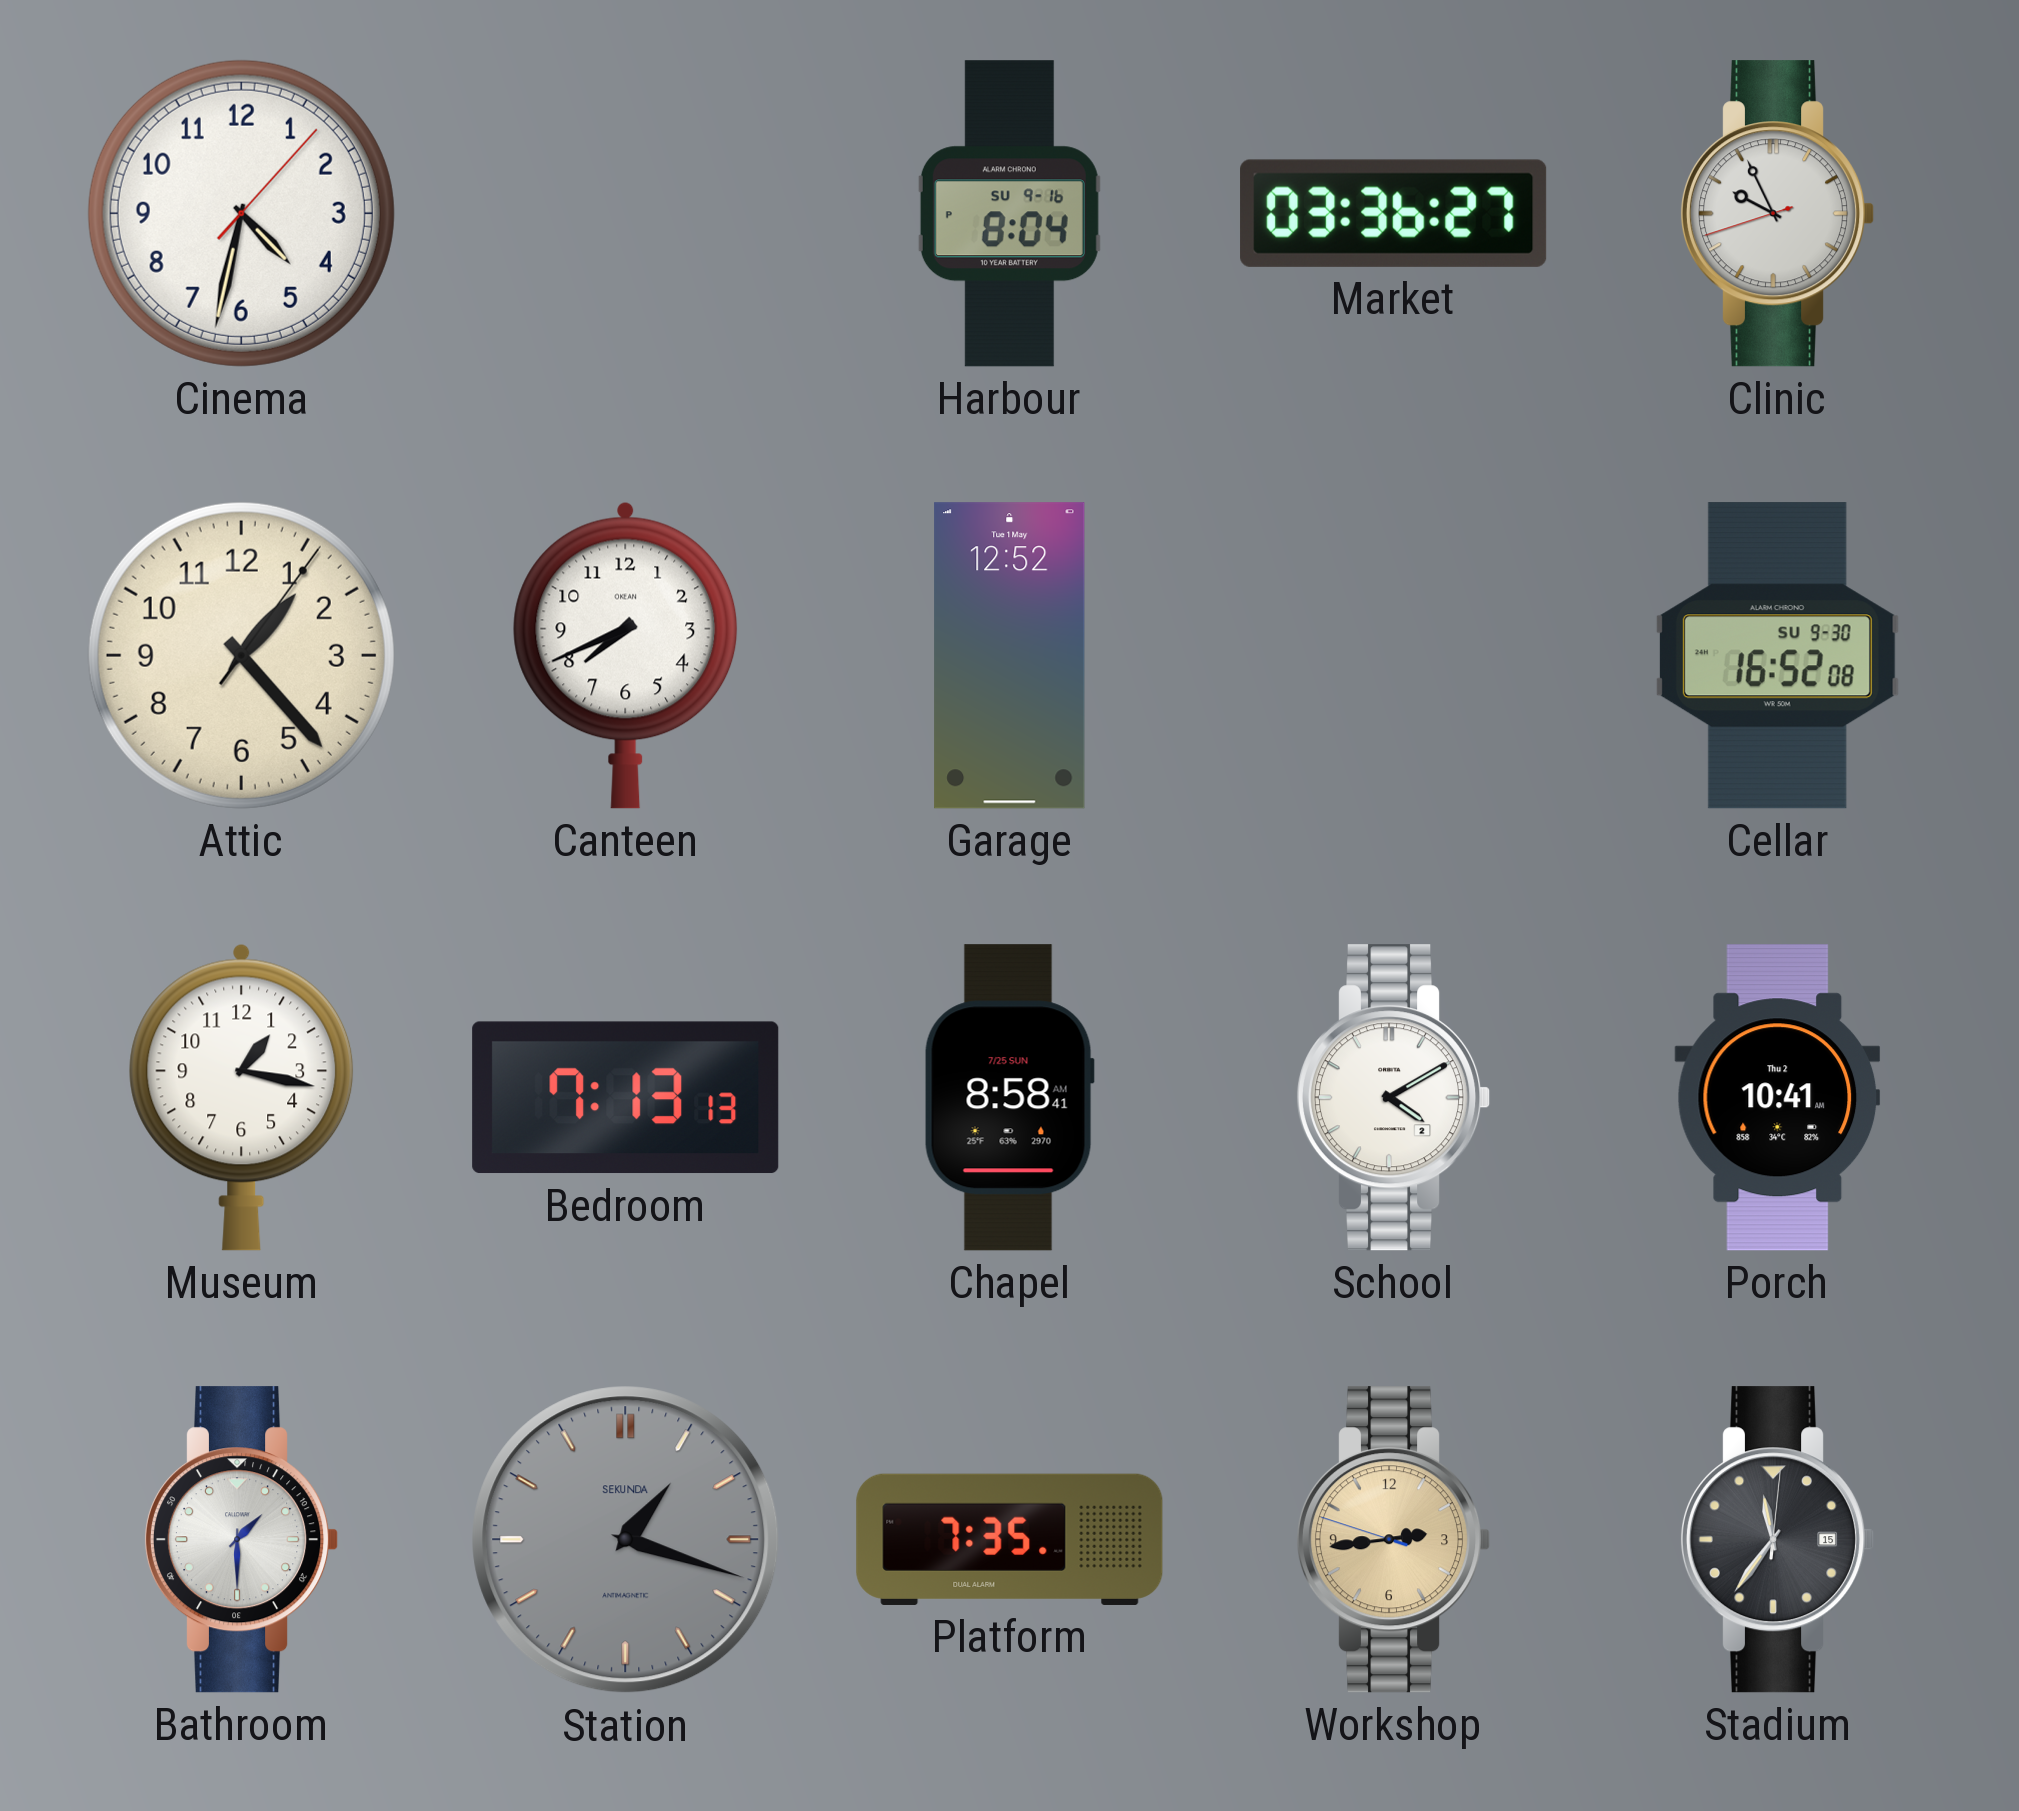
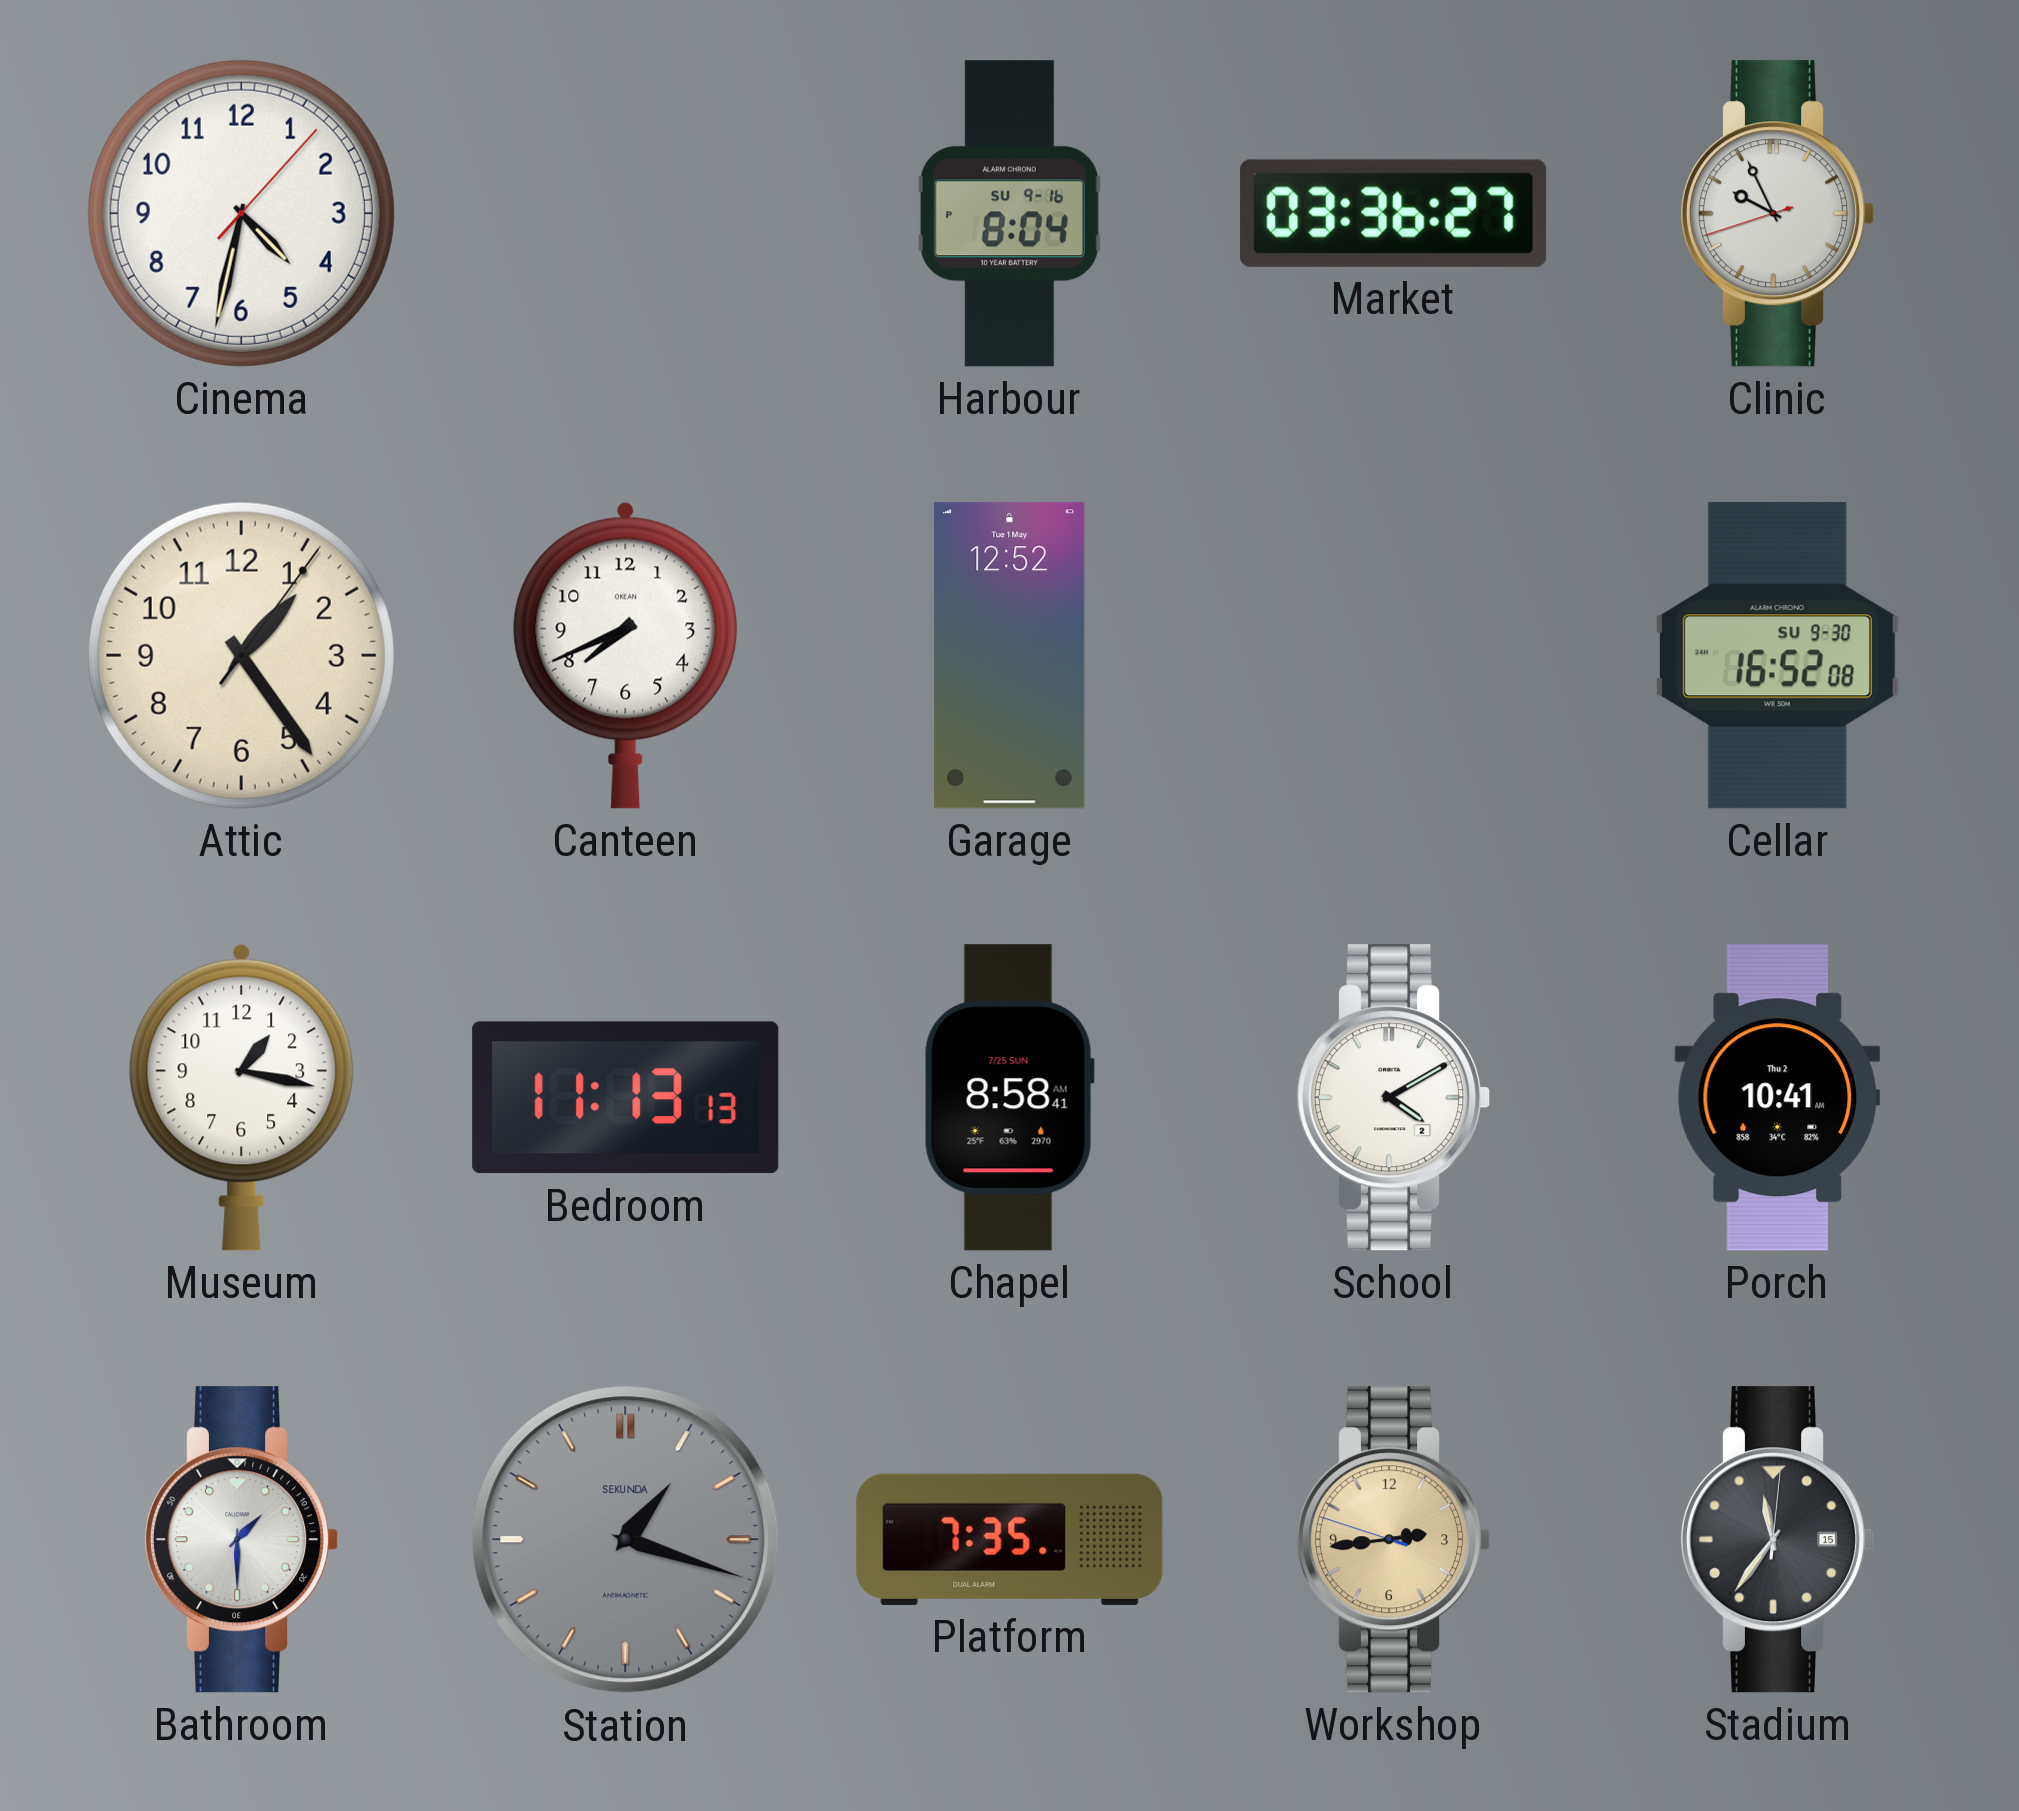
Attic: 1:23 -> 1:24 (241, 655)
Bedroom: 7:13 -> 11:13 (626, 1098)
